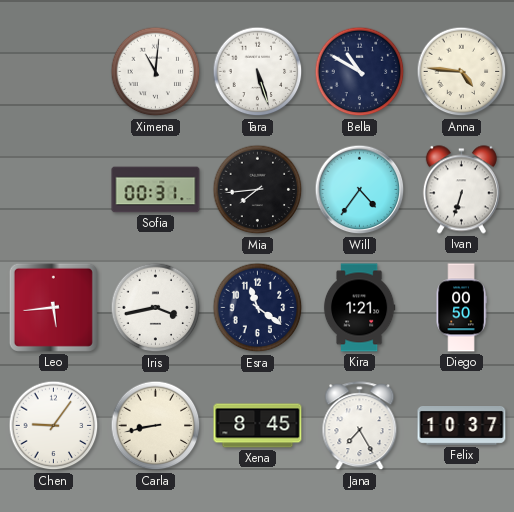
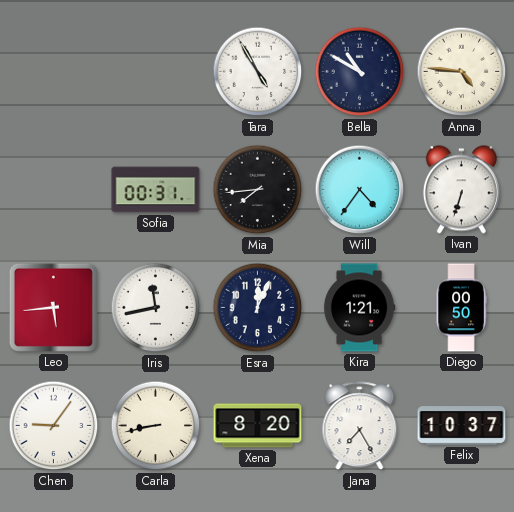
Ximena: 11:01 -> none (156, 72)
Tara: 5:27 -> 4:55 (258, 72)
Iris: 3:43 -> 11:43 (156, 308)
Esra: 11:21 -> 12:04 (258, 308)
Xena: 8:45 -> 8:20 (258, 426)
